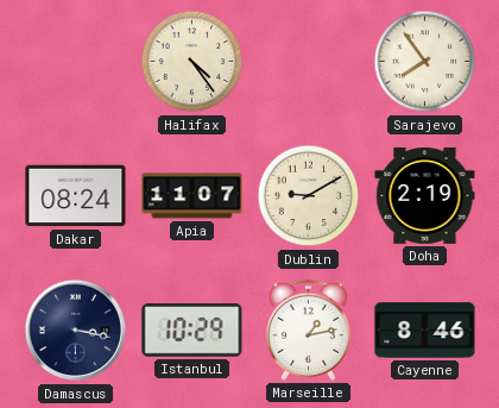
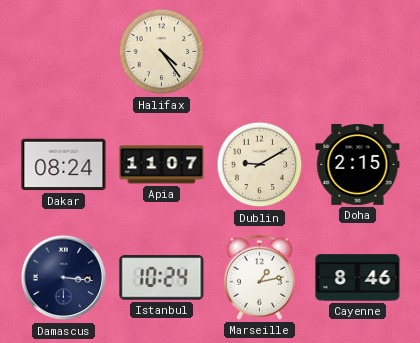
Sarajevo: 7:54 -> none (425, 62)
Doha: 2:19 -> 2:15 (358, 164)
Damascus: 3:17 -> 3:16 (64, 278)
Istanbul: 10:29 -> 10:24 (162, 278)
